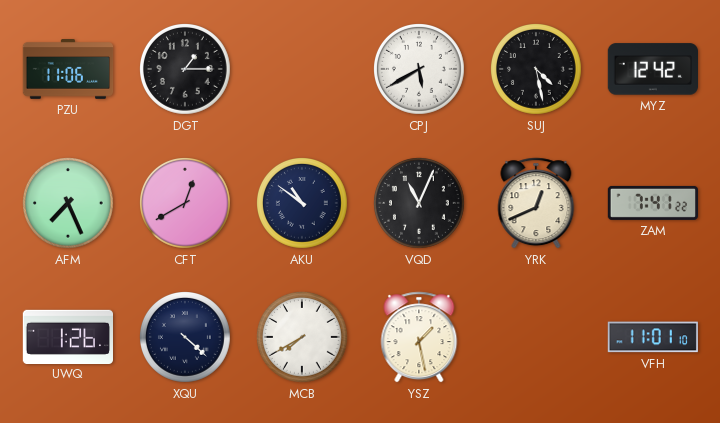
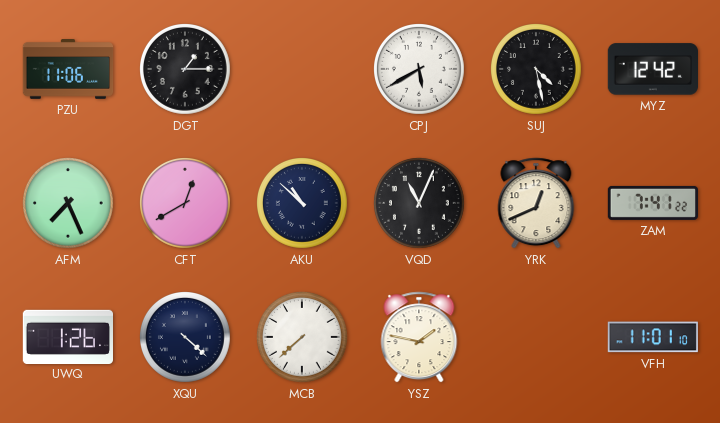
AKU: 10:51 -> 10:52 (303, 204)
MCB: 7:40 -> 7:38 (303, 338)
YSZ: 1:28 -> 1:47 (419, 337)
